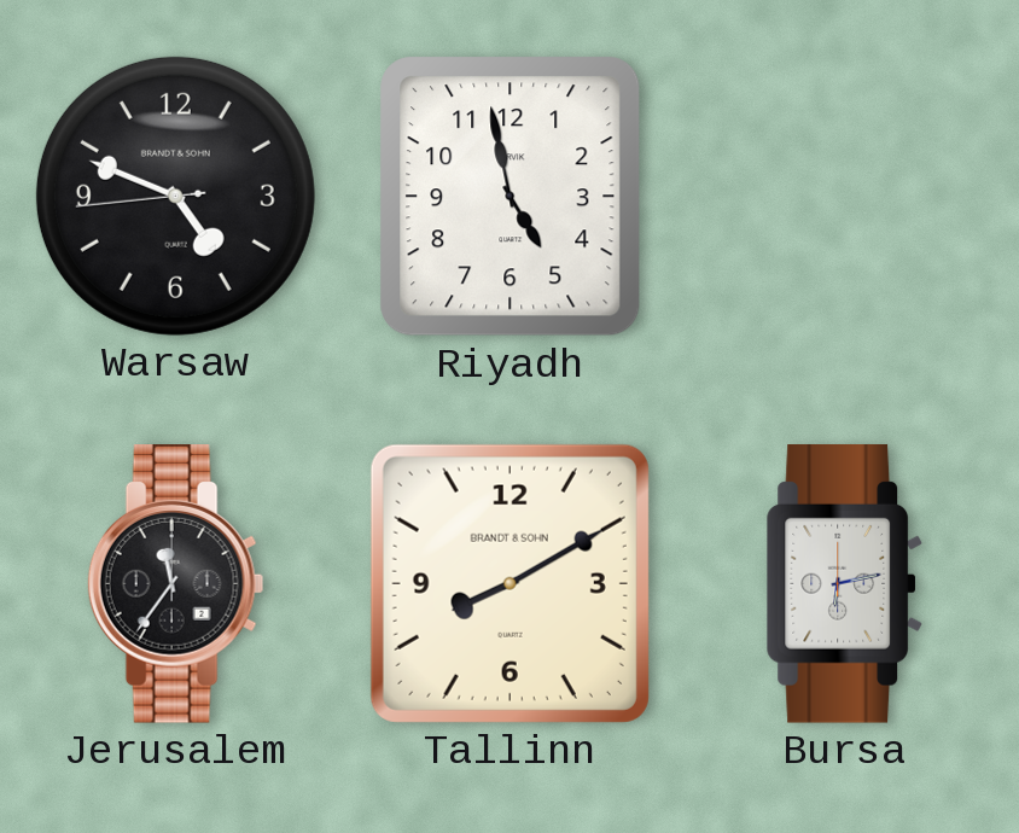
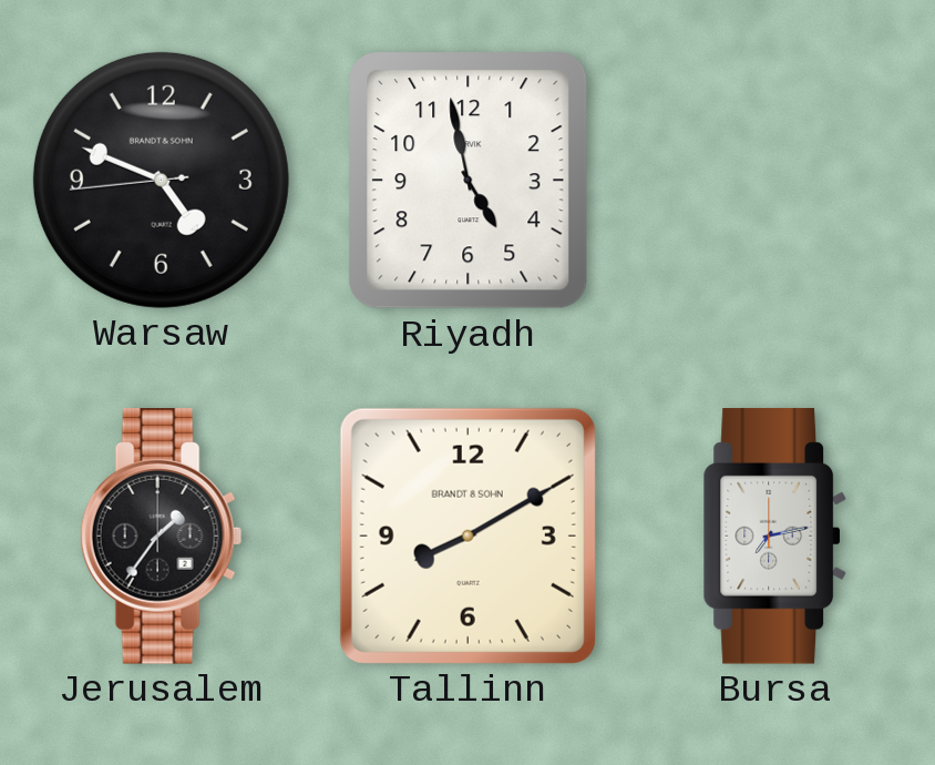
Jerusalem: 11:36 -> 1:36 (162, 537)
Bursa: 6:13 -> 7:13 (774, 537)
